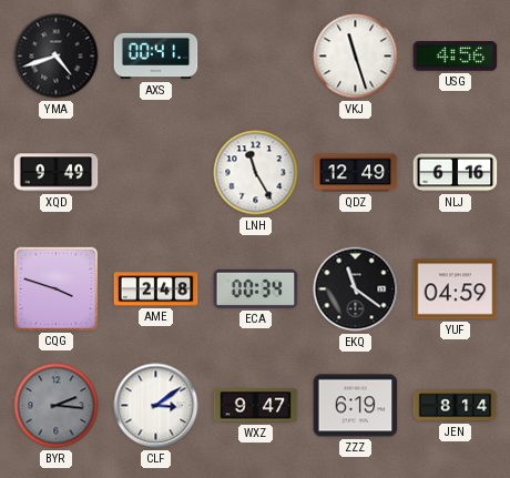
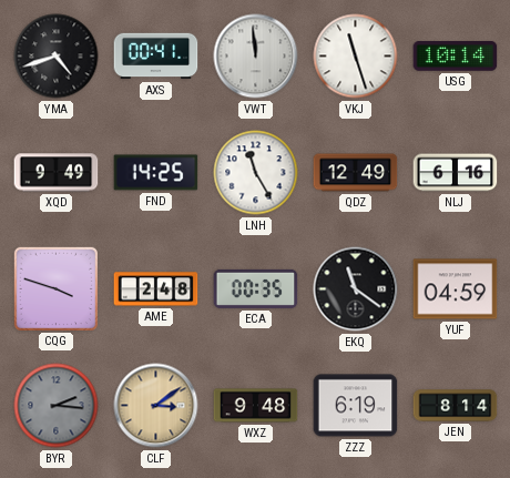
VWT: none -> 11:59 (256, 57)
USG: 4:56 -> 10:14 (456, 57)
FND: none -> 14:25 (156, 173)
ECA: 00:34 -> 00:35 (256, 288)
CLF dial: white -> champagne (156, 406)
WXZ: 9:47 -> 9:48 (256, 406)
